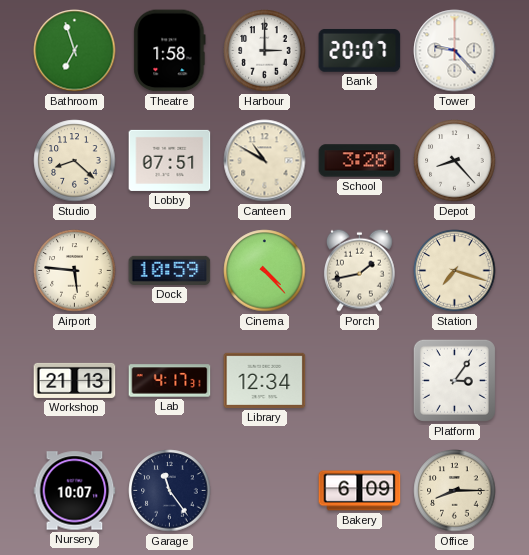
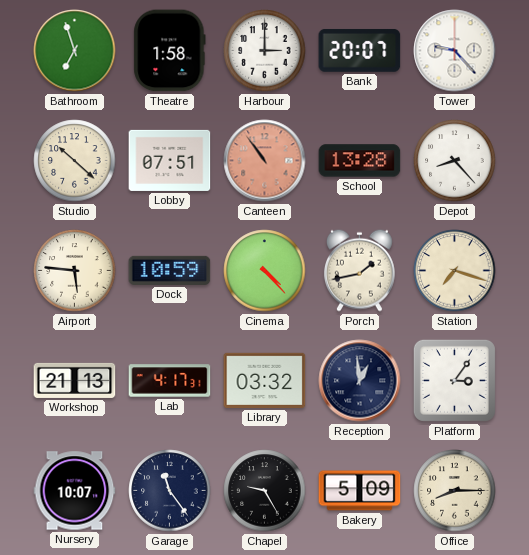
Studio: 8:22 -> 10:22 (75, 161)
Canteen: 10:50 -> 10:54 (265, 161)
Canteen dial: cream -> salmon (265, 161)
School: 3:28 -> 13:28 (360, 161)
Library: 12:34 -> 03:32 (265, 380)
Reception: none -> 12:59 (360, 381)
Chapel: none -> 9:25 (265, 491)
Bakery: 6:09 -> 5:09 (360, 491)
